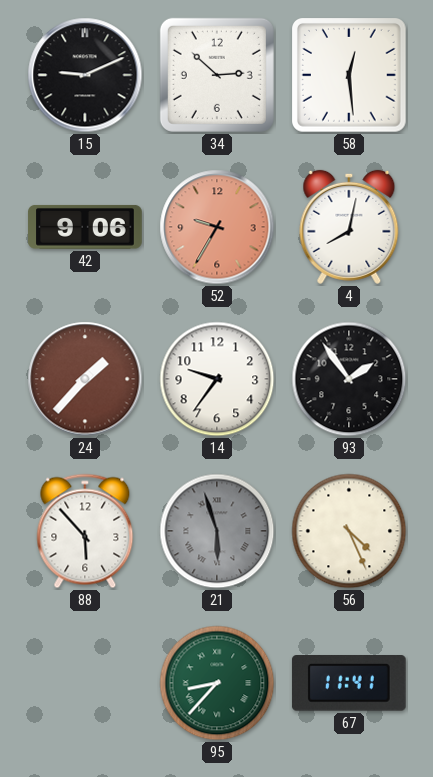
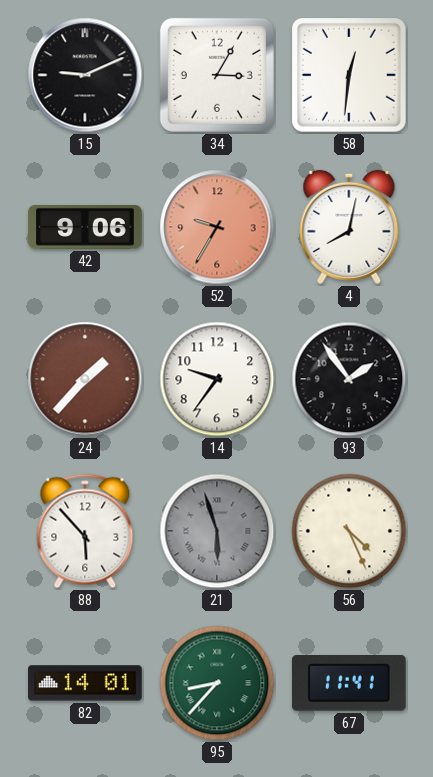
34: 2:52 -> 3:05 (217, 75)
58: 12:29 -> 12:31 (350, 76)
82: none -> 14:01 (85, 683)
